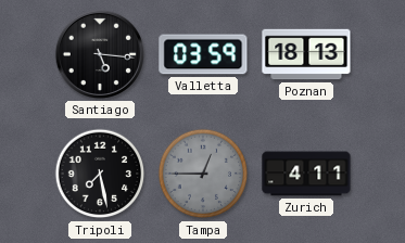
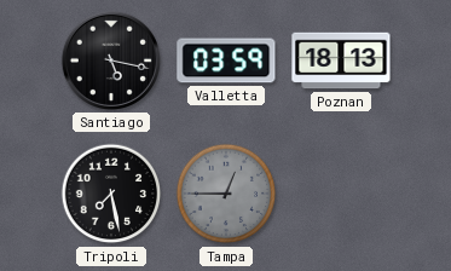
Santiago: 5:16 -> 5:17 (111, 60)
Zurich: 4:11 -> none (306, 174)
